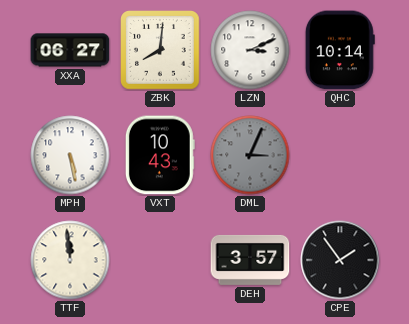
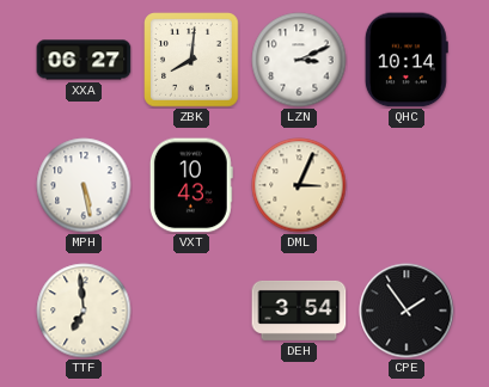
DML dial: grey -> cream (299, 185)
TTF: 11:59 -> 6:59 (84, 311)
DEH: 3:57 -> 3:54 (299, 311)
